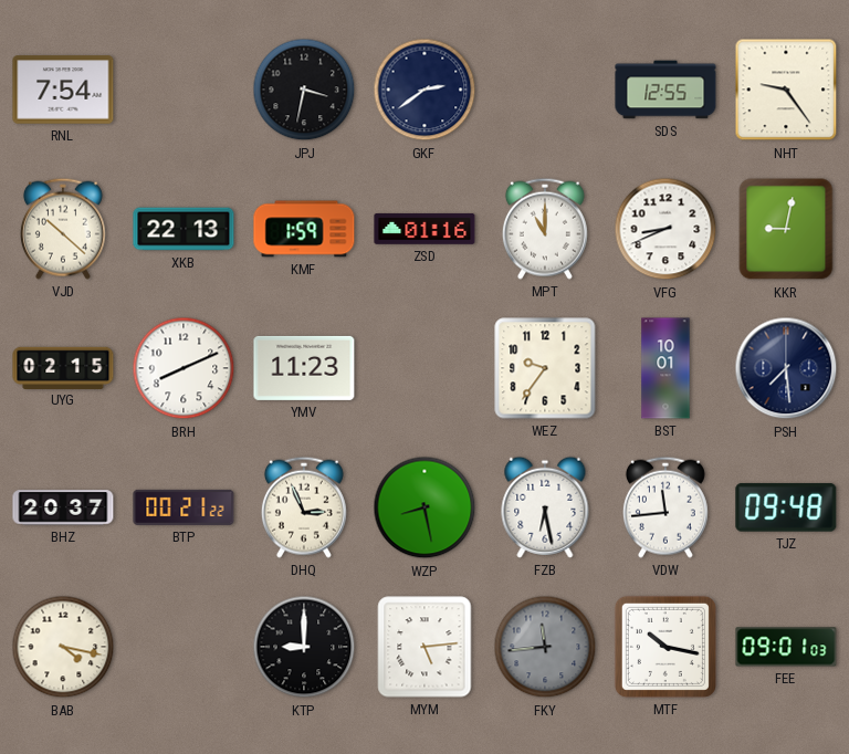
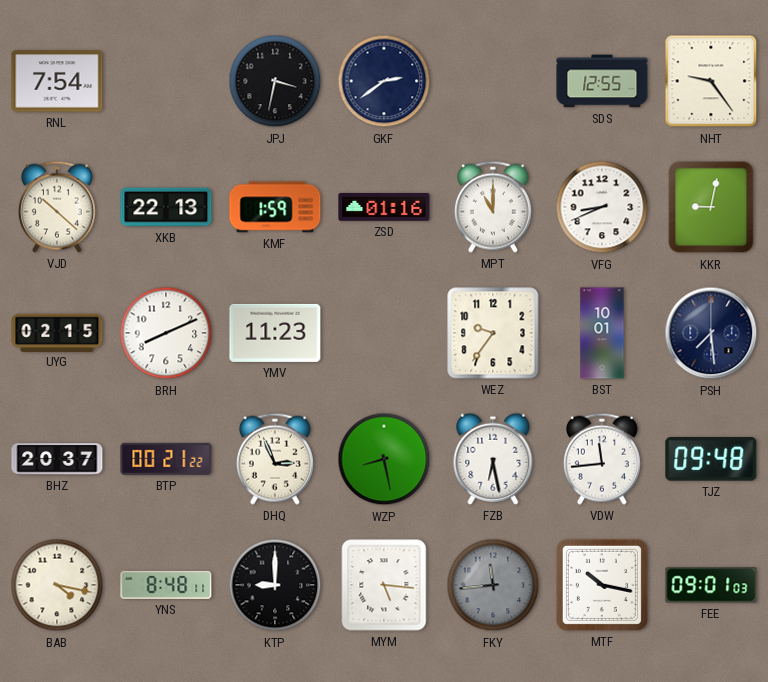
YNS: none -> 8:48 (166, 585)
MYM: 5:14 -> 5:16 (384, 585)
